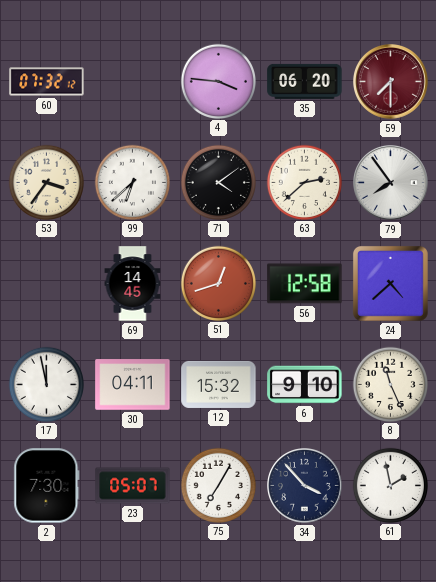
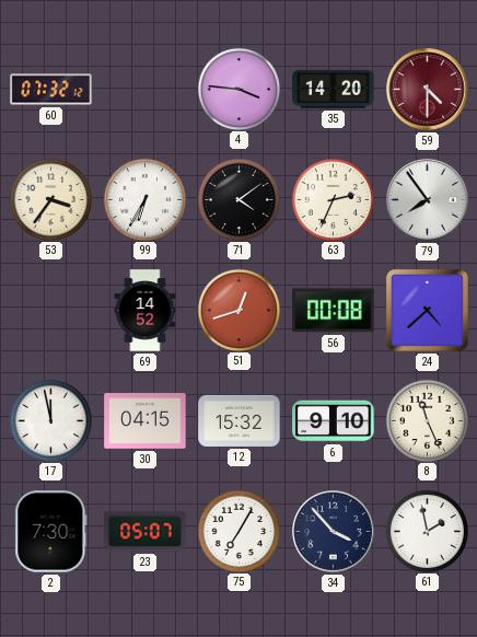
35: 06:20 -> 14:20 (334, 89)
59: 7:30 -> 4:30 (428, 90)
99: 6:38 -> 6:35 (144, 199)
63: 2:38 -> 2:34 (333, 199)
69: 14:45 -> 14:52 (146, 311)
56: 12:58 -> 00:08 (334, 311)
30: 04:11 -> 04:15 (146, 421)
